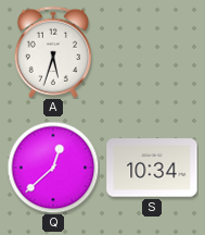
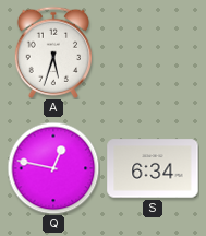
Q: 12:38 -> 12:47 (53, 168)
S: 10:34 -> 6:34 (153, 168)
